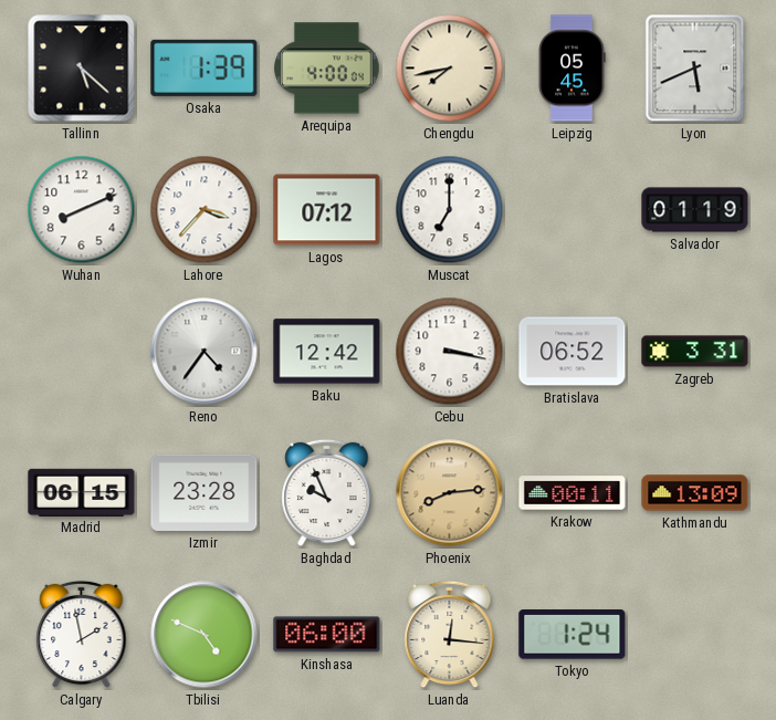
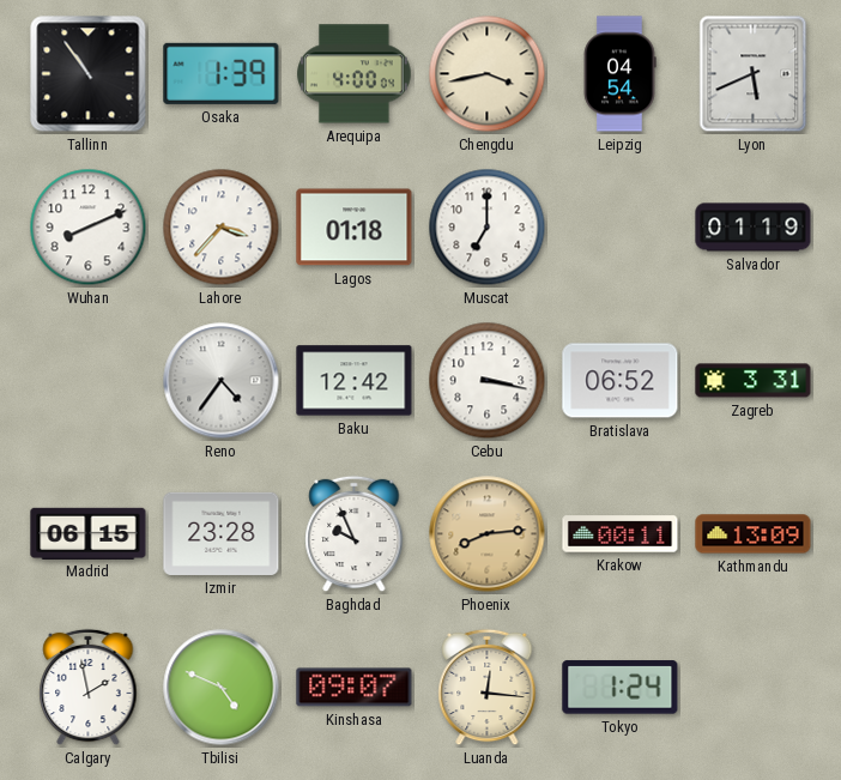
Tallinn: 5:22 -> 10:54 (89, 74)
Chengdu: 7:43 -> 3:43 (488, 74)
Leipzig: 05:45 -> 04:54 (619, 74)
Lagos: 07:12 -> 01:18 (355, 228)
Kinshasa: 06:00 -> 09:07 (355, 688)
